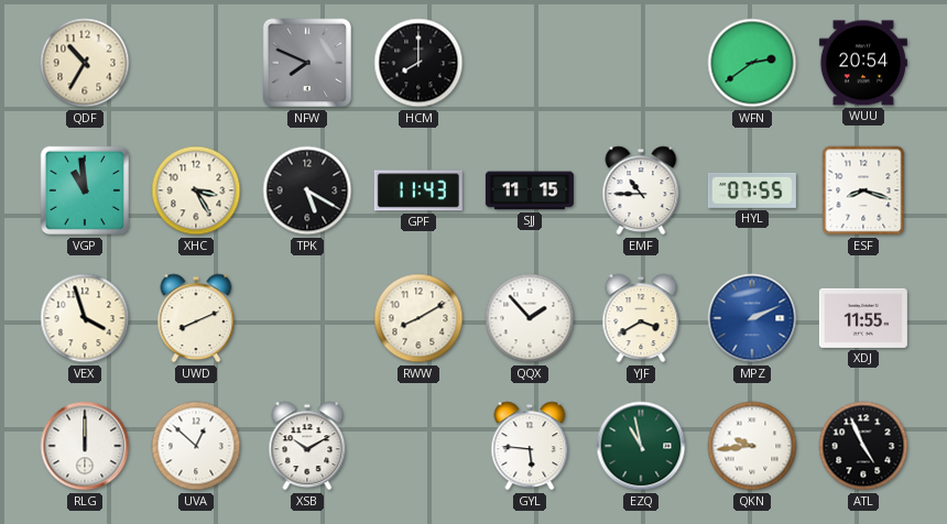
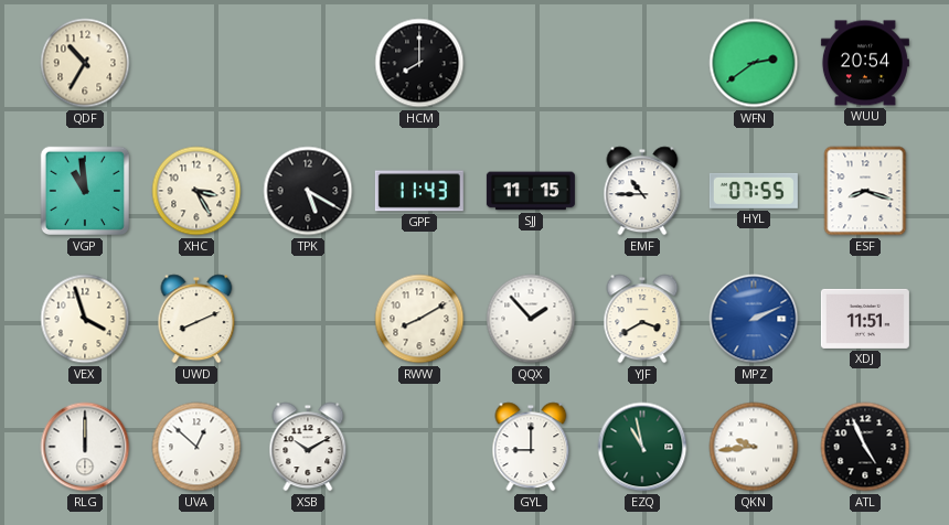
NFW: 7:49 -> none (307, 63)
XDJ: 11:55 -> 11:51 (865, 319)
GYL: 5:46 -> 9:00 (531, 447)
